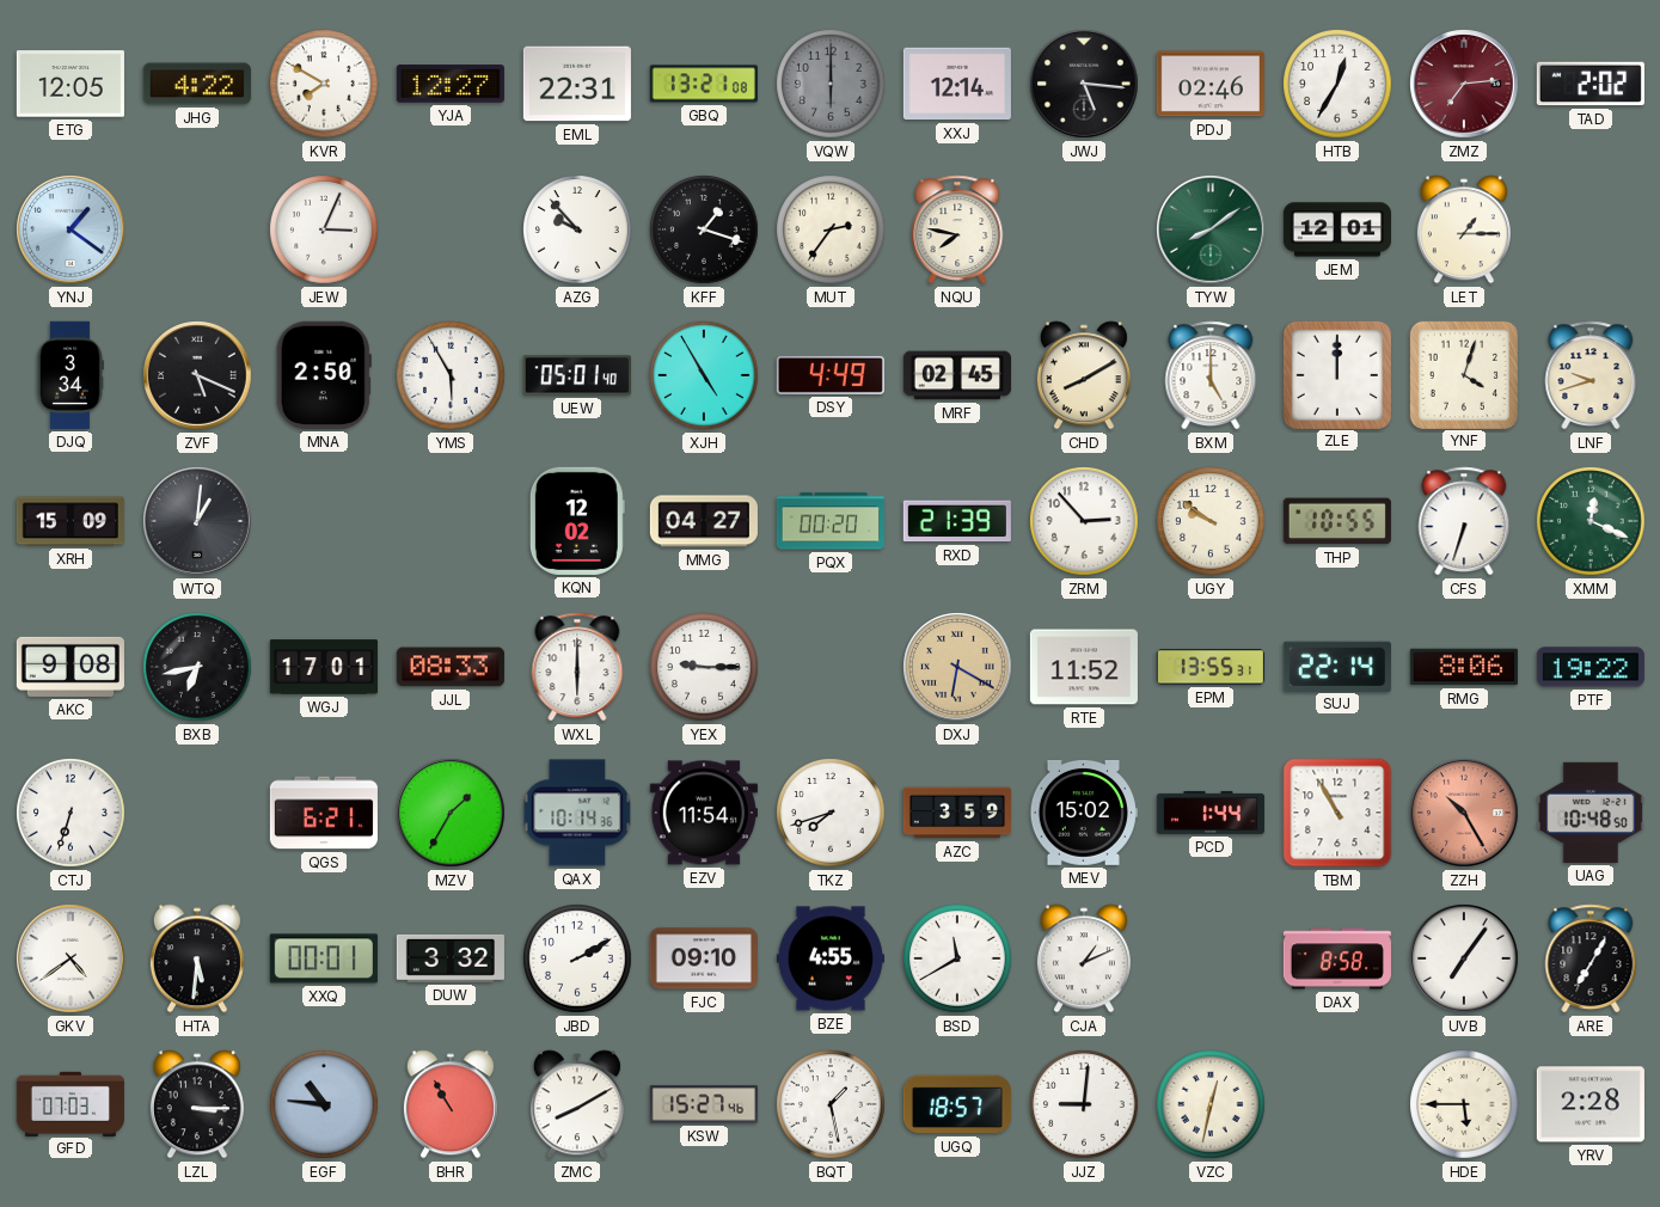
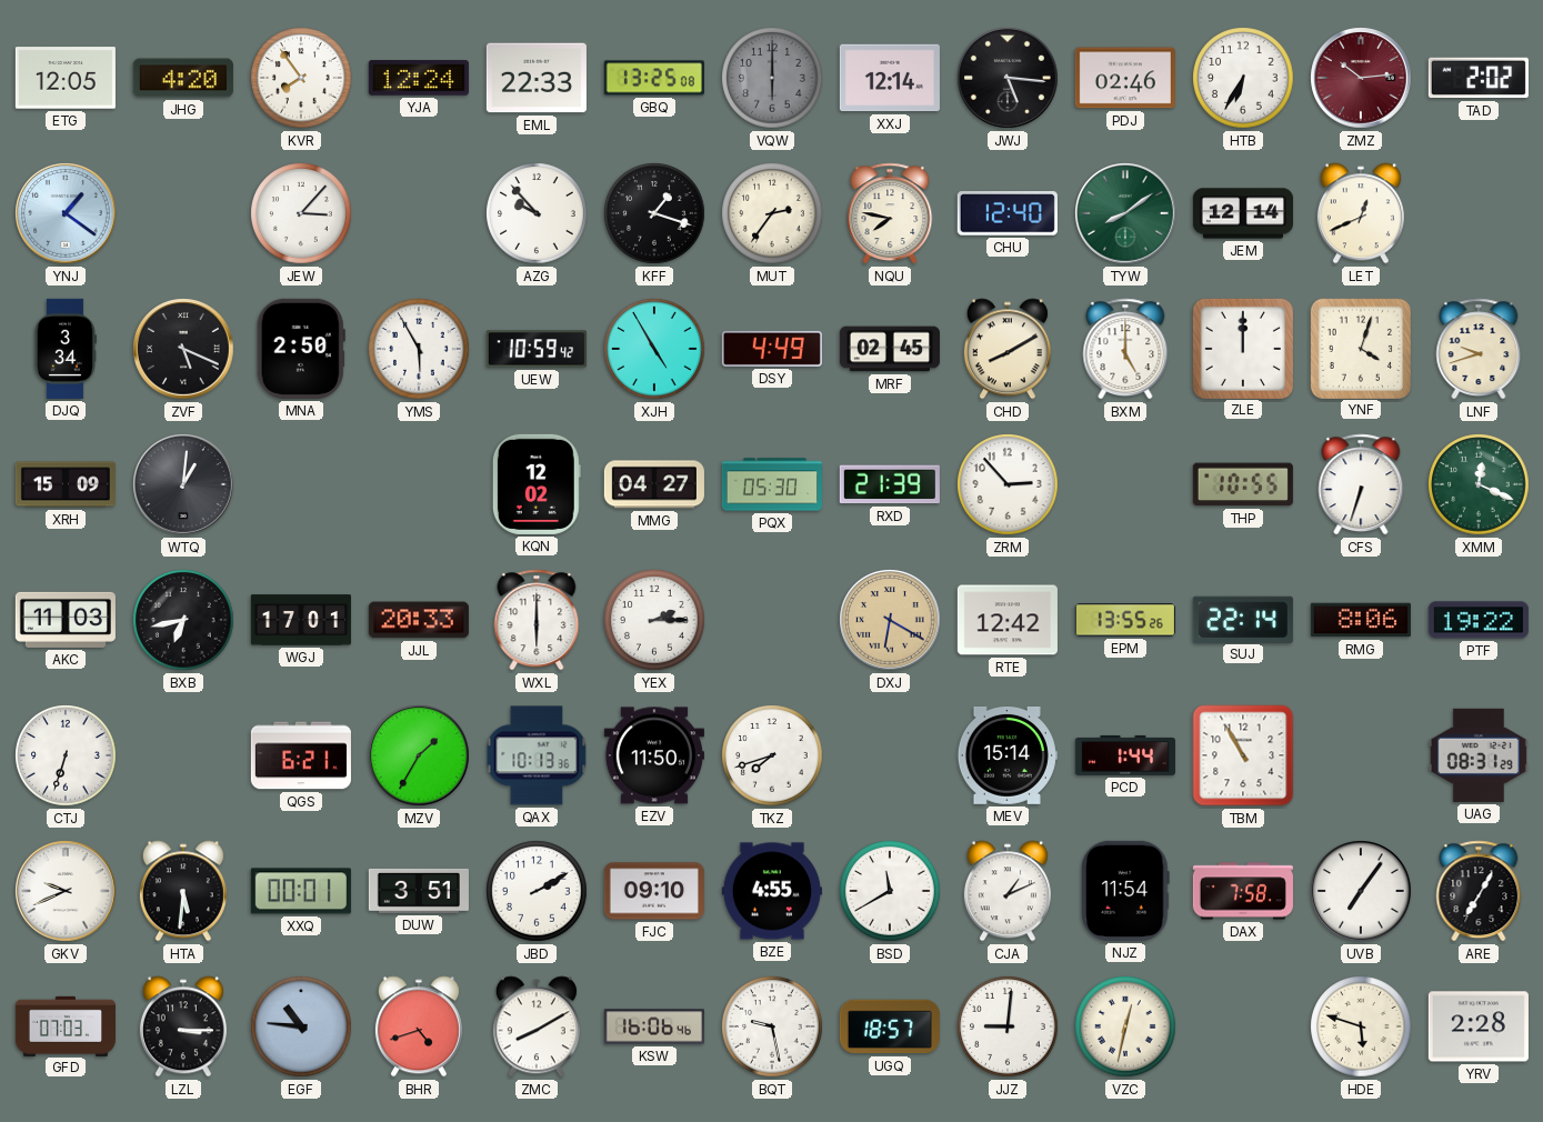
JHG: 4:22 -> 4:20 (183, 78)
KVR: 7:50 -> 7:54 (301, 78)
YJA: 12:27 -> 12:24 (419, 78)
EML: 22:31 -> 22:33 (537, 78)
GBQ: 13:21 -> 13:25 (654, 78)
HTB: 12:35 -> 6:35 (1243, 78)
ZMZ: 7:14 -> 10:14 (1361, 78)
JEW: 3:04 -> 3:07 (301, 213)
CHU: none -> 12:40 (1008, 214)
JEM: 12:01 -> 12:14 (1242, 213)
LET: 1:15 -> 12:41 (1361, 213)
UEW: 05:01 -> 10:59 (537, 349)
PQX: 00:20 -> 05:30 (772, 484)
UGY: 9:51 -> none (1211, 521)
AKC: 9:08 -> 11:03 (66, 620)
JJL: 08:33 -> 20:33 (419, 620)
YEX: 9:15 -> 2:15 (654, 620)
RTE: 11:52 -> 12:42 (1008, 620)
EPM: 13:55:31 -> 13:55:26 (1125, 620)
QAX: 10:14 -> 10:13 (537, 755)
EZV: 11:54 -> 11:50 (654, 755)
AZC: 3:59 -> none (956, 813)
MEV: 15:02 -> 15:14 (1008, 757)
ZZH: 10:25 -> none (1464, 813)
UAG: 10:48 -> 08:31 (1479, 755)
GKV: 4:39 -> 9:41 (66, 891)
DUW: 3:32 -> 3:51 (419, 891)
NJZ: none -> 11:54 (1125, 891)
DAX: 8:58 -> 7:58 (1243, 891)
BHR: 10:55 -> 4:42 (419, 1026)
KSW: 15:27 -> 16:06 (654, 1026)
BQT: 1:28 -> 9:28 (772, 1026)
HDE: 5:45 -> 5:48 (1361, 1026)
